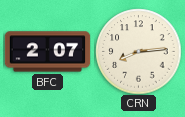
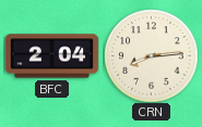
BFC: 2:07 -> 2:04 (51, 56)
